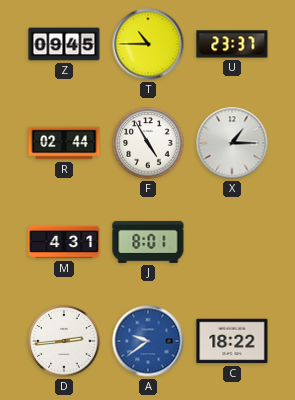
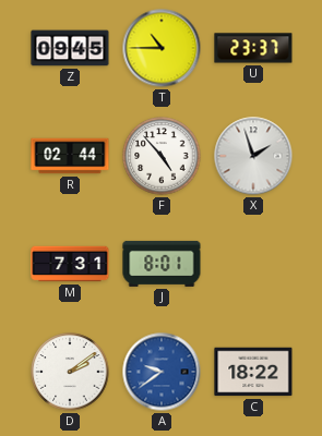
F: 4:55 -> 4:53 (162, 156)
X: 1:15 -> 1:57 (253, 156)
M: 4:31 -> 7:31 (70, 264)
D: 2:44 -> 2:09 (70, 372)
